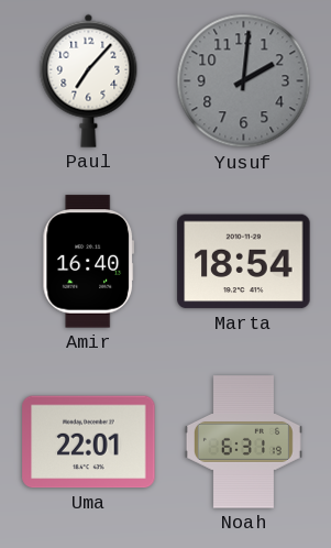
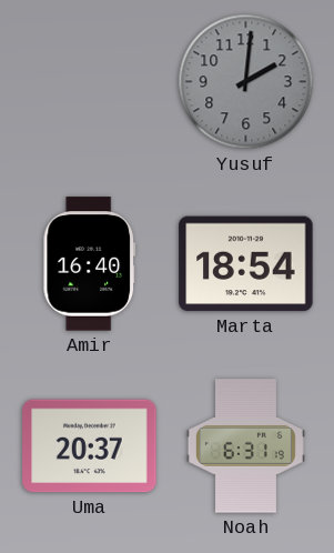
Paul: 7:07 -> none (89, 80)
Uma: 22:01 -> 20:37 (90, 446)
